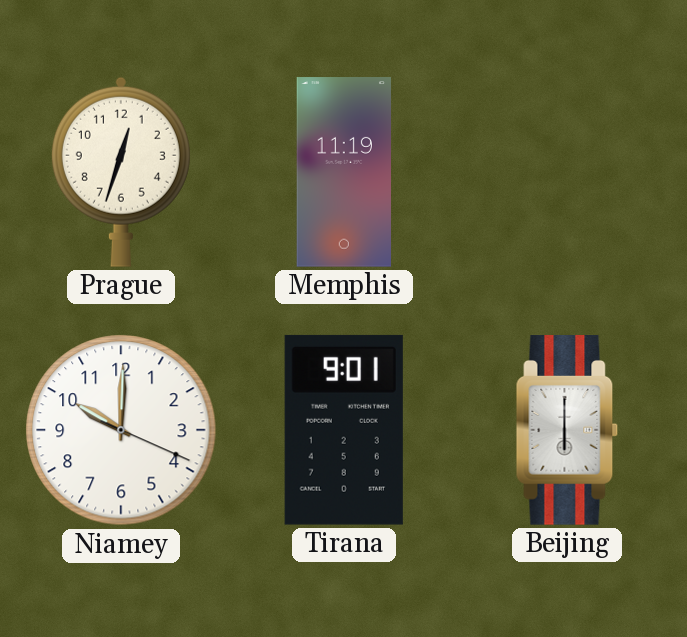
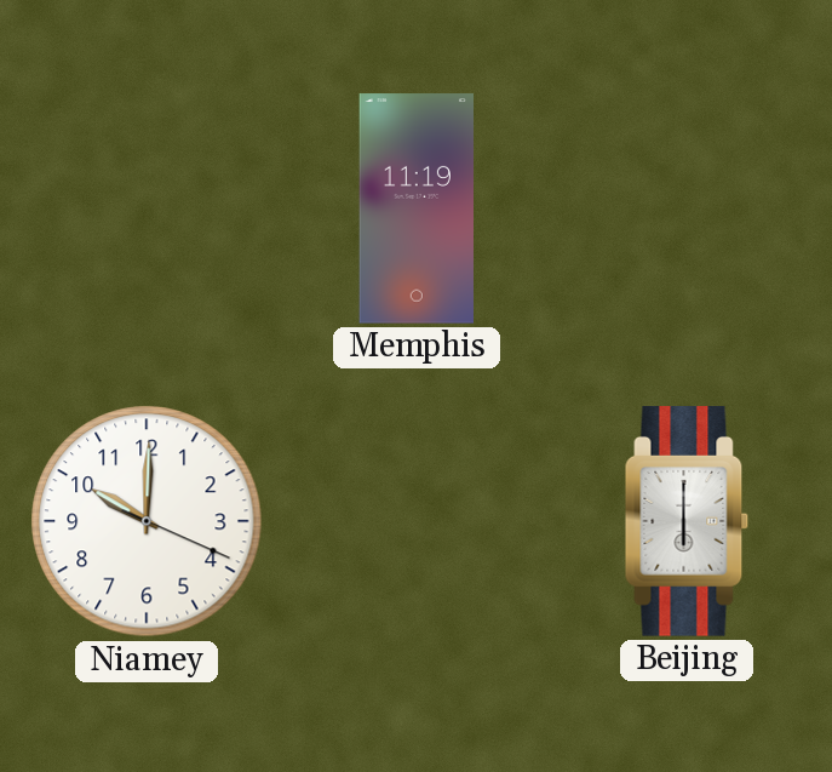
Prague: 12:33 -> none (121, 172)
Tirana: 9:01 -> none (344, 430)
